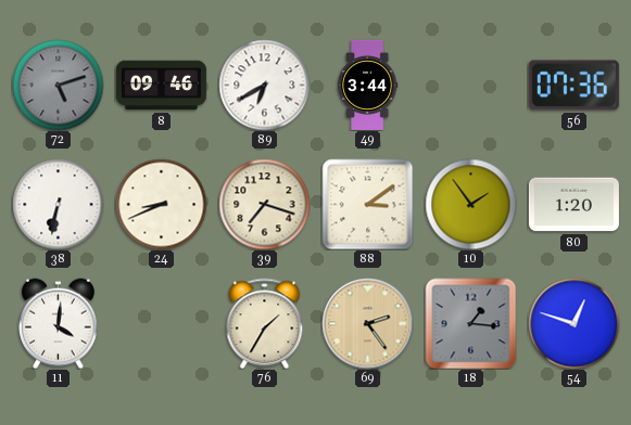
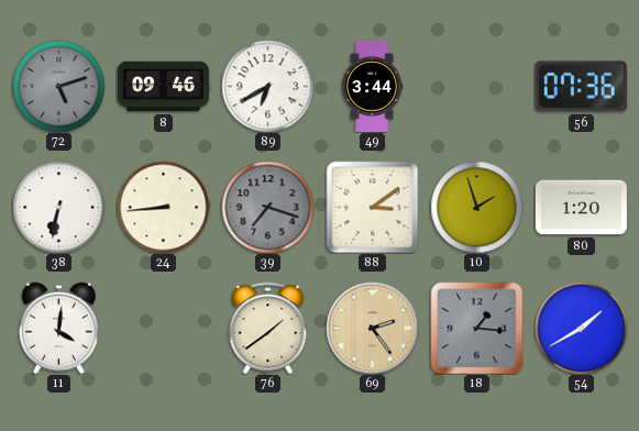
24: 8:41 -> 8:44 (163, 207)
39 dial: cream -> grey (267, 207)
10: 1:54 -> 1:57 (476, 207)
76: 1:35 -> 1:39 (268, 328)
54: 12:48 -> 1:40 (581, 328)
